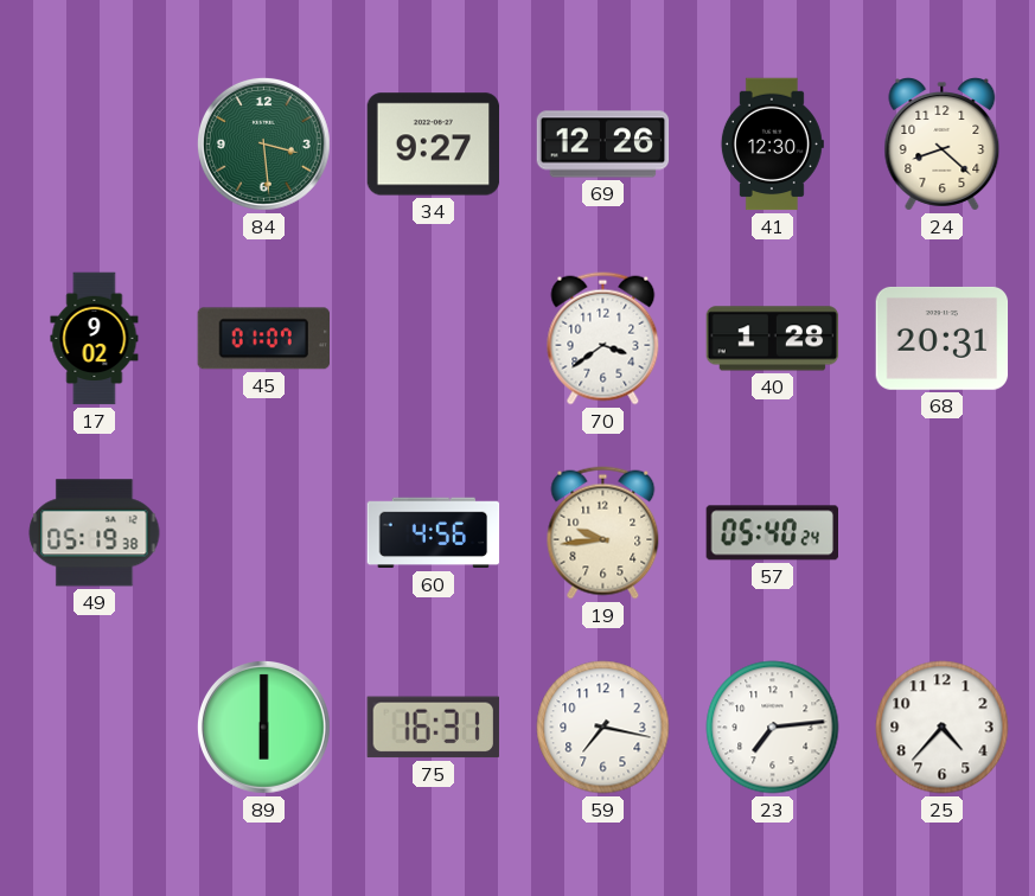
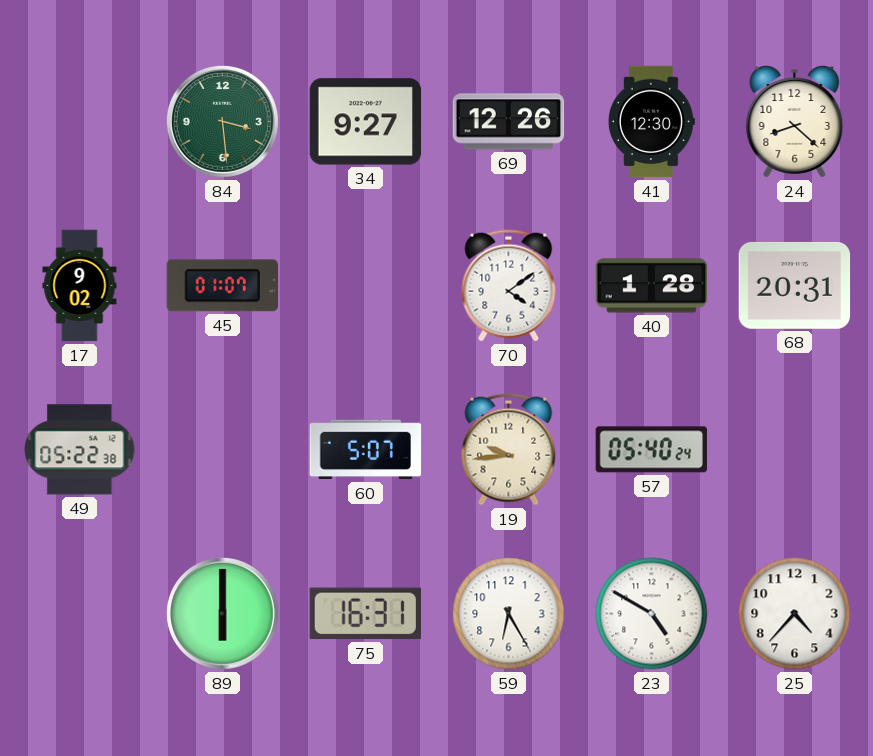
70: 3:39 -> 4:09 (509, 286)
49: 05:19 -> 05:22 (80, 450)
60: 4:56 -> 5:07 (366, 450)
59: 7:17 -> 6:25 (509, 614)
23: 7:14 -> 4:50 (652, 614)
